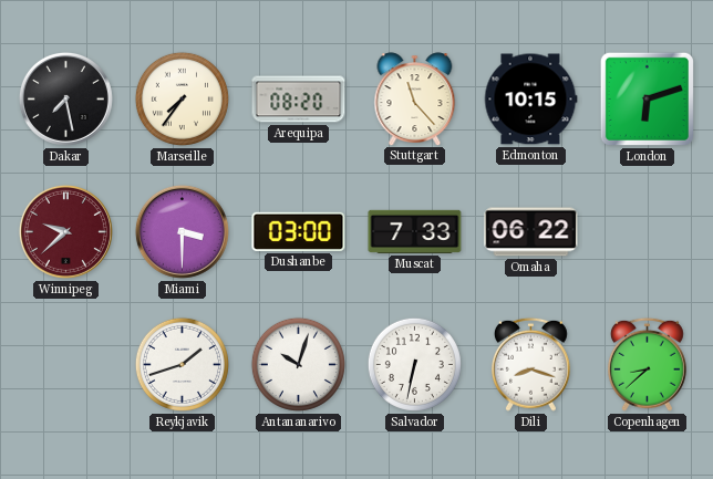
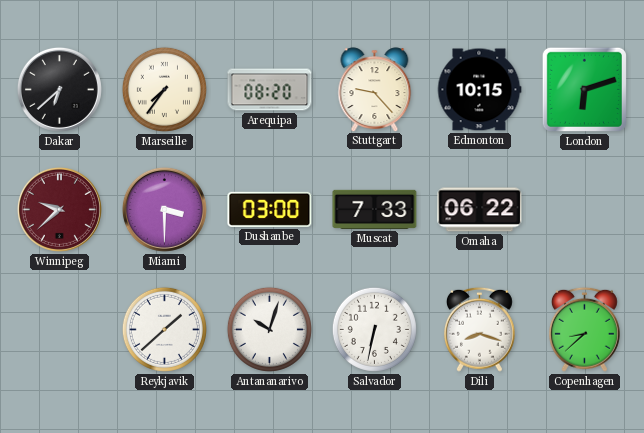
Dakar: 7:28 -> 6:38 (59, 89)
Stuttgart: 11:23 -> 9:23 (375, 89)
Reykjavik: 1:42 -> 1:38 (164, 329)
